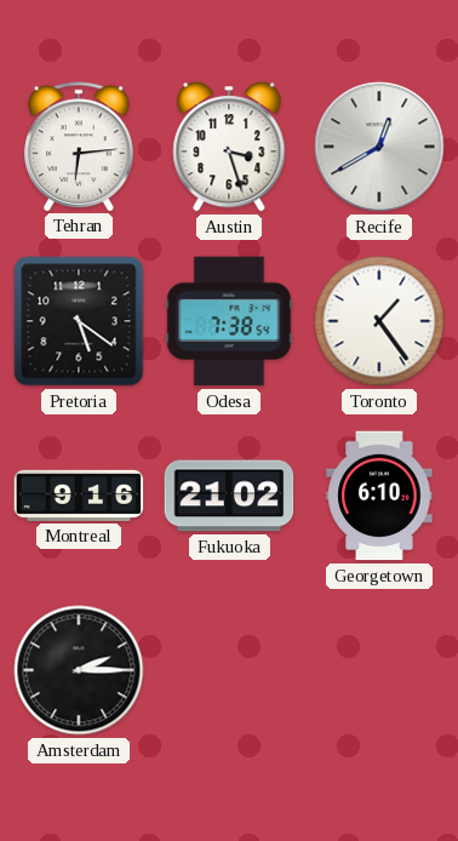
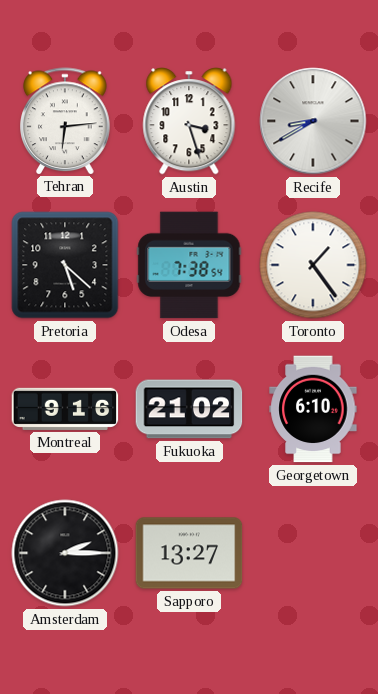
Recife: 12:40 -> 8:40 (313, 121)
Pretoria: 5:21 -> 5:22 (65, 265)
Sapporo: none -> 13:27 (189, 553)
